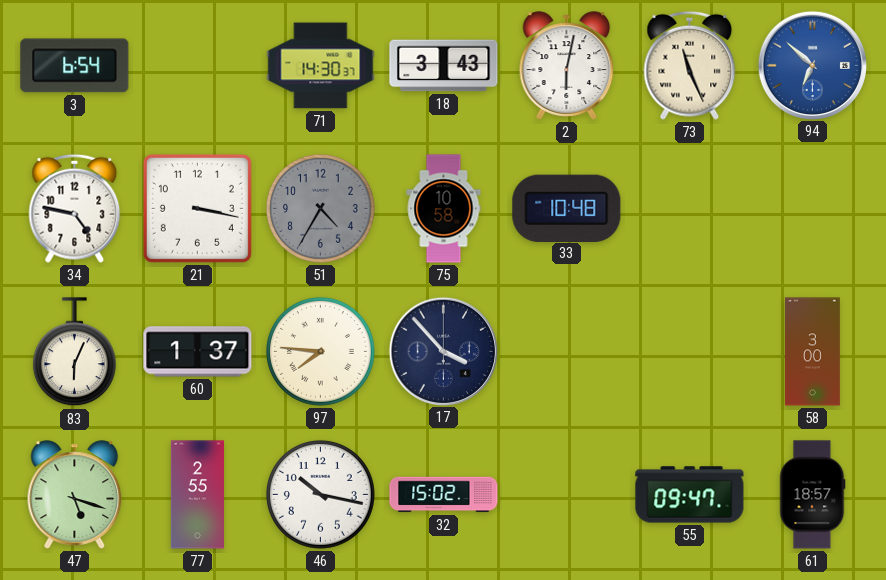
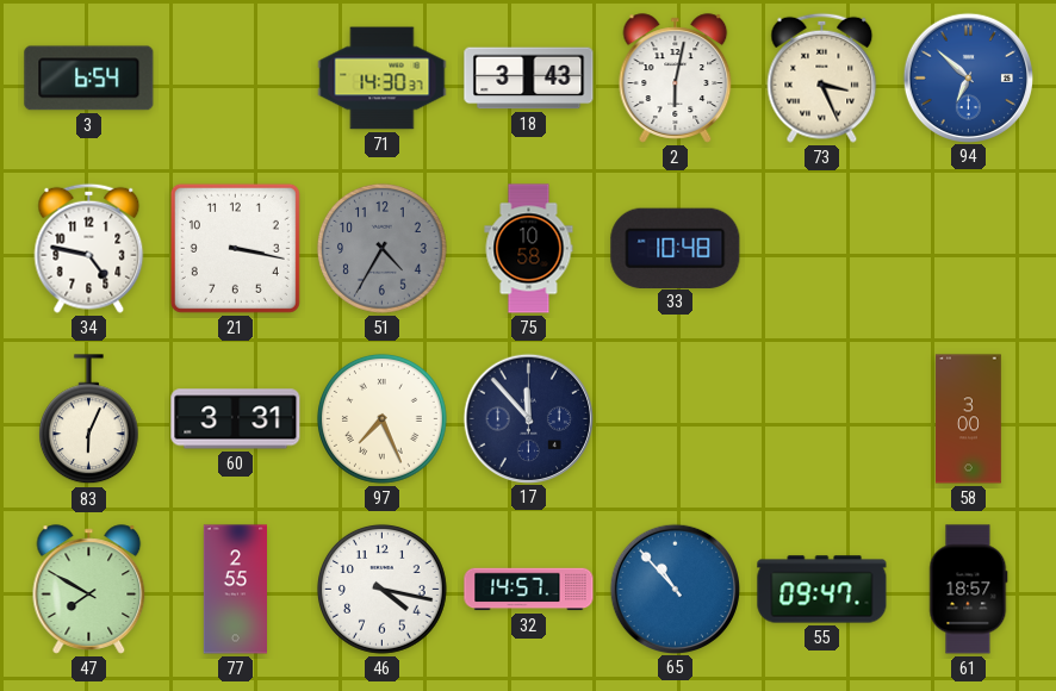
73: 11:26 -> 3:26 (822, 77)
60: 1:37 -> 3:31 (236, 419)
97: 7:46 -> 7:26 (381, 418)
17: 3:53 -> 11:53 (528, 418)
47: 5:18 -> 7:50 (89, 590)
46: 10:17 -> 4:17 (381, 589)
32: 15:02 -> 14:57 (529, 590)
65: none -> 10:53 (675, 589)
